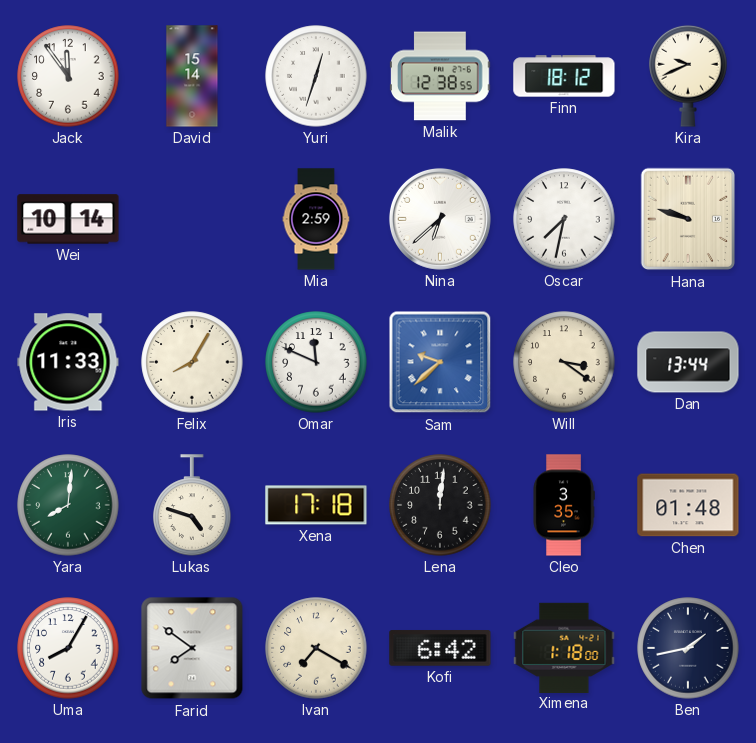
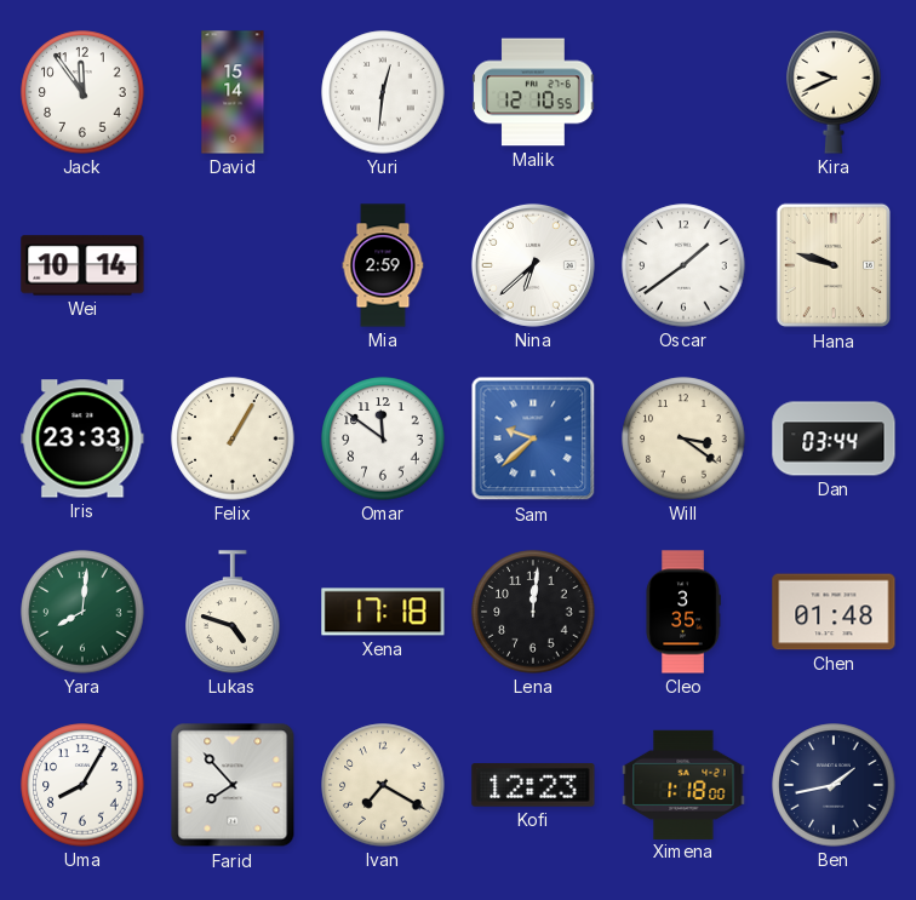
Yuri: 12:33 -> 12:31 (383, 92)
Malik: 12:38 -> 12:10 (533, 92)
Finn: 18:12 -> none (564, 76)
Oscar: 7:32 -> 1:39 (683, 265)
Iris: 11:33 -> 23:33 (82, 438)
Felix: 8:05 -> 1:05 (233, 438)
Omar: 11:49 -> 11:51 (383, 438)
Dan: 13:44 -> 03:44 (834, 438)
Farid: 7:51 -> 7:53 (233, 785)
Kofi: 6:42 -> 12:23 (533, 785)
